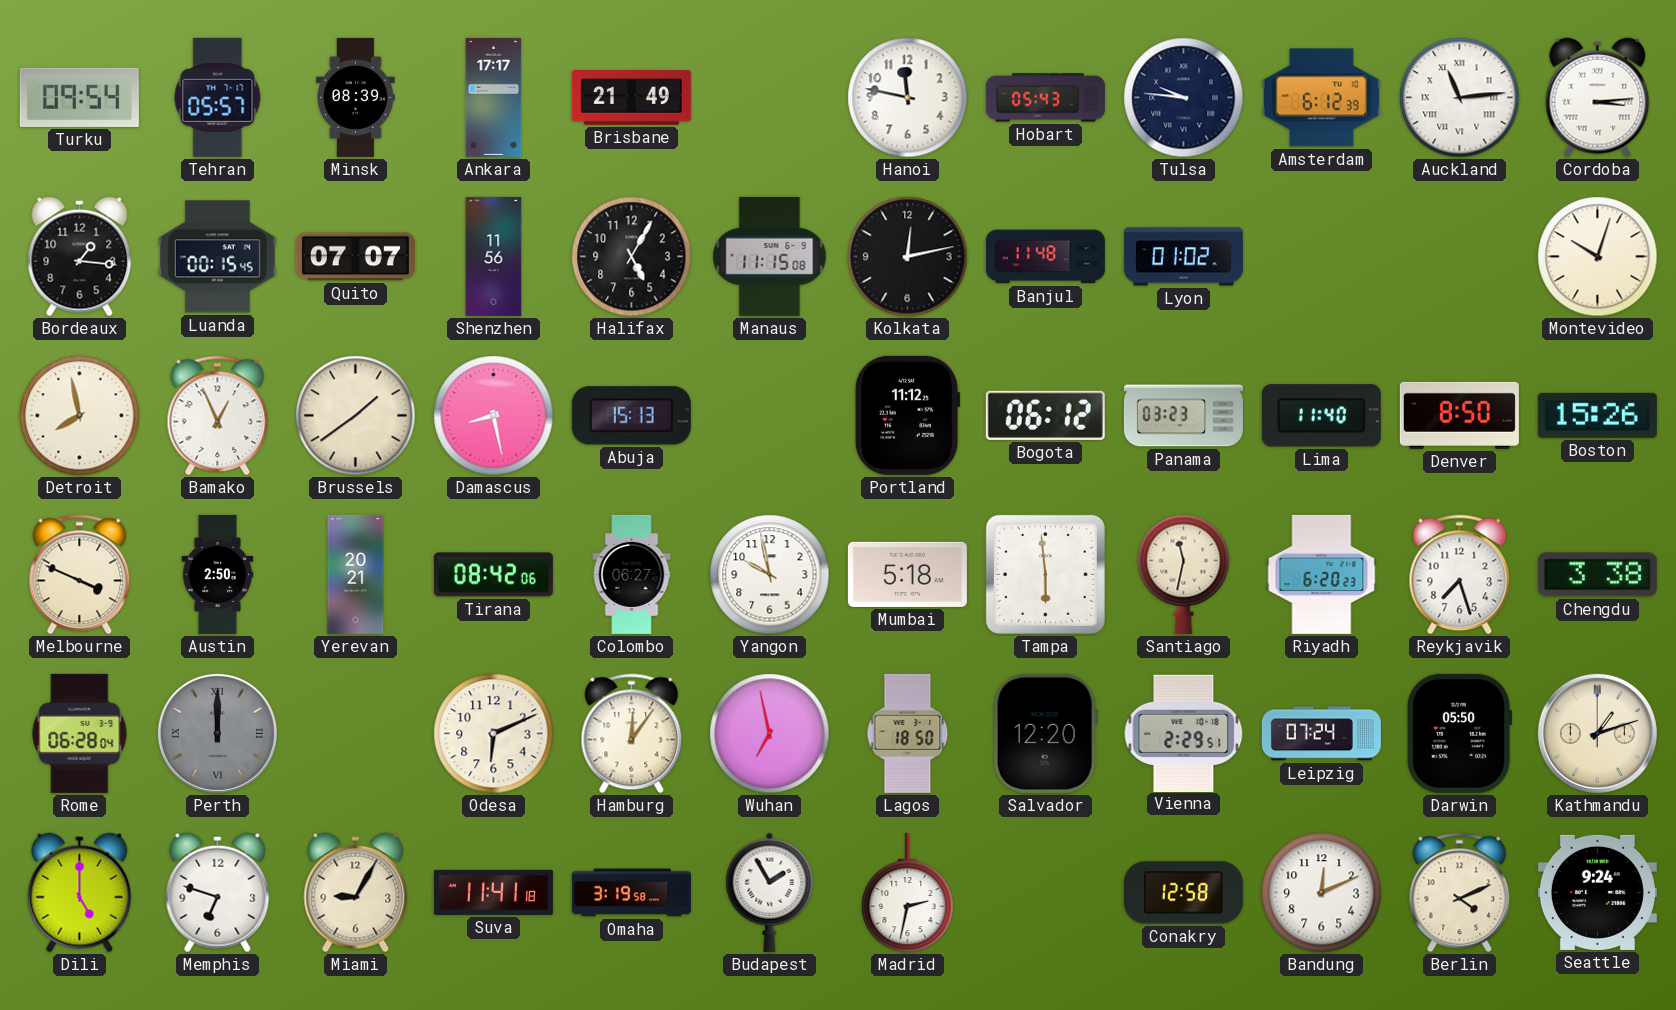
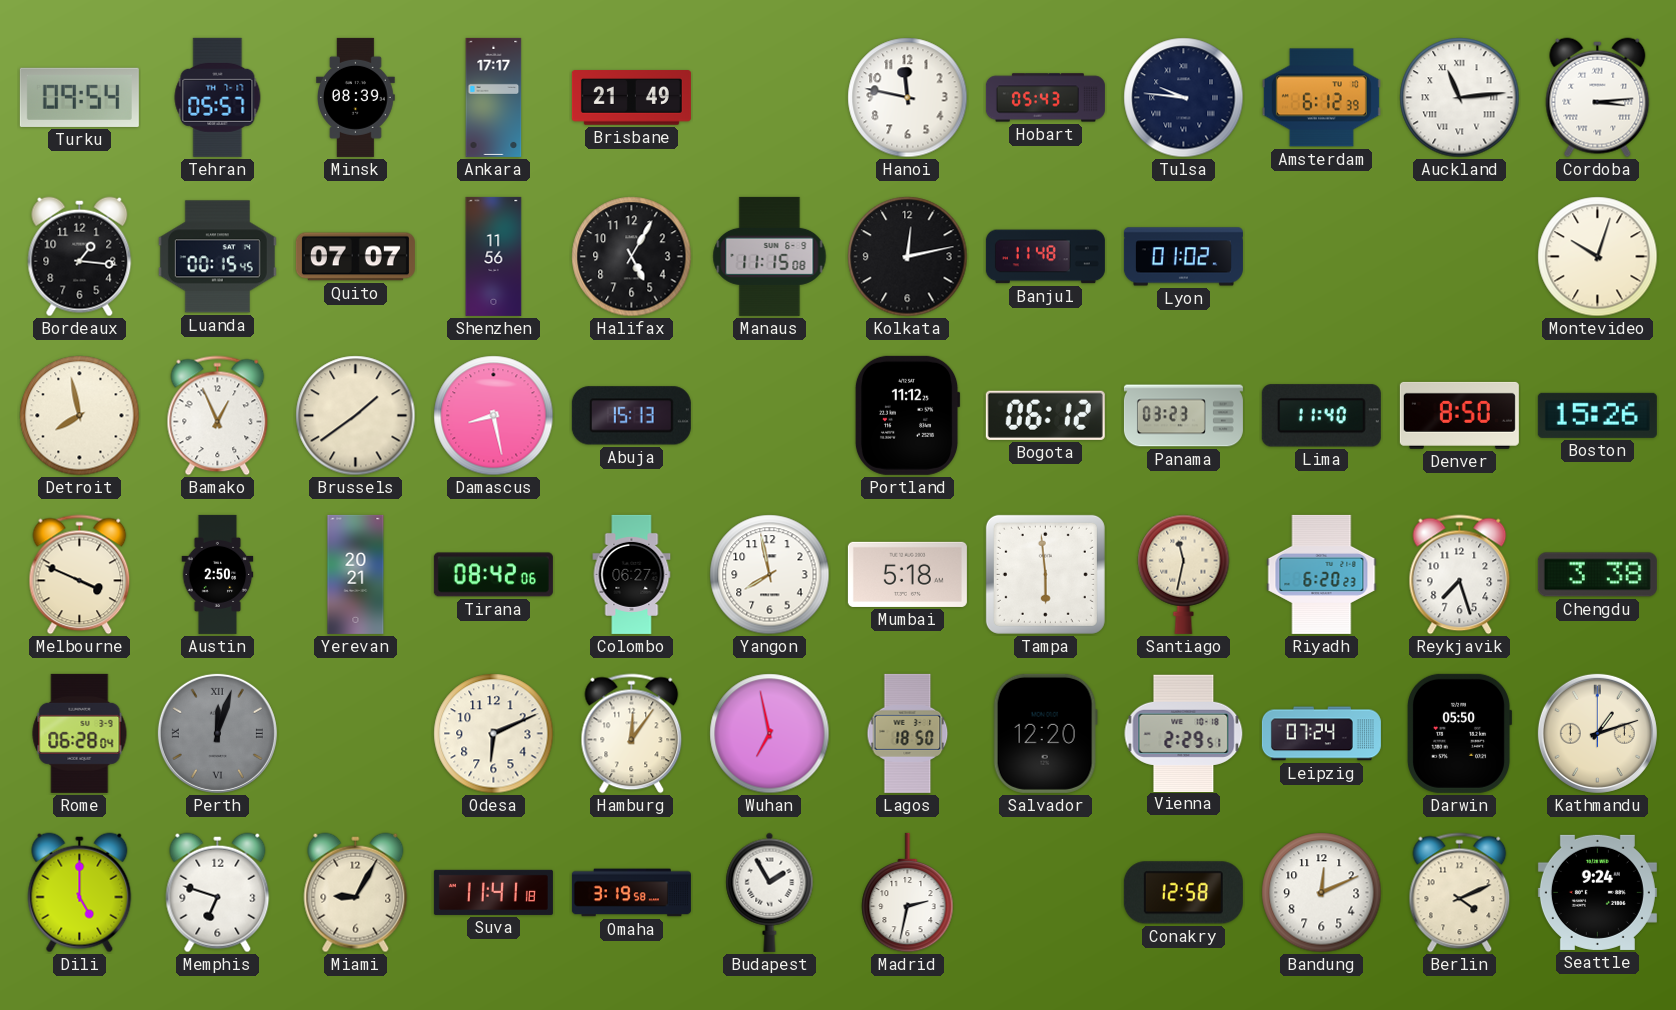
Yangon: 9:58 -> 7:58 (770, 575)
Perth: 12:00 -> 12:03 (217, 733)
